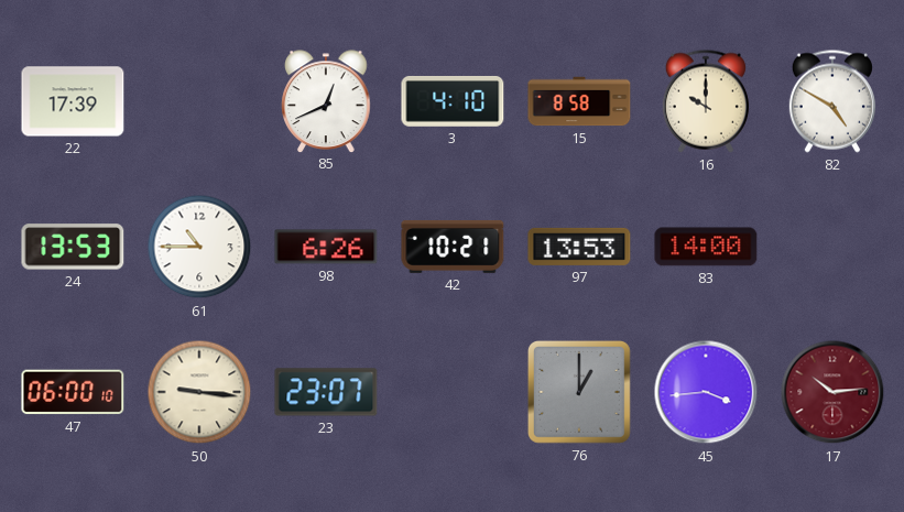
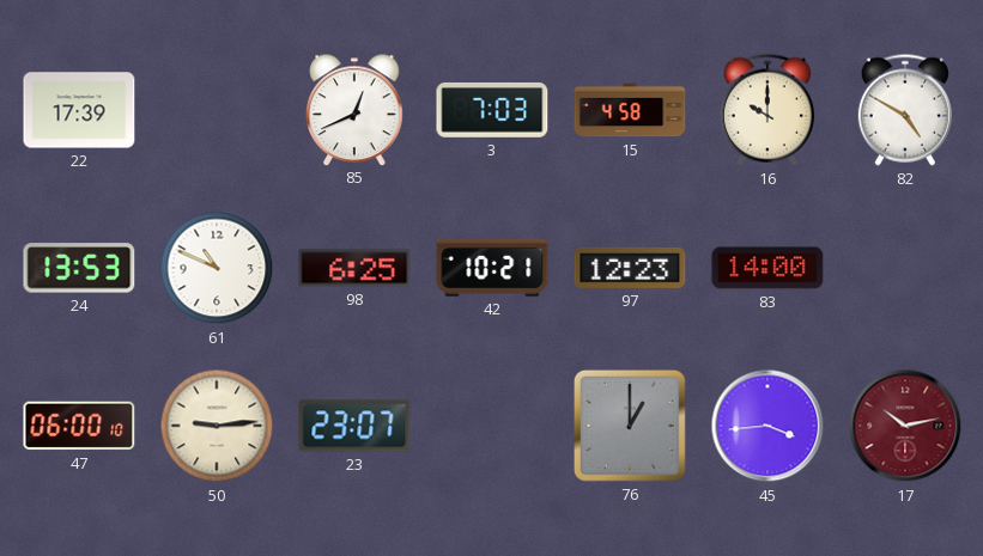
3: 4:10 -> 7:03 (492, 110)
15: 8:58 -> 4:58 (630, 110)
61: 10:45 -> 10:49 (217, 268)
98: 6:26 -> 6:25 (354, 268)
97: 13:53 -> 12:23 (630, 268)
50: 9:16 -> 9:14 (217, 426)
17: 10:14 -> 10:13 (905, 426)
